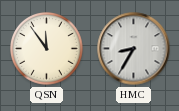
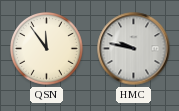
HMC: 8:35 -> 9:47 (134, 49)
